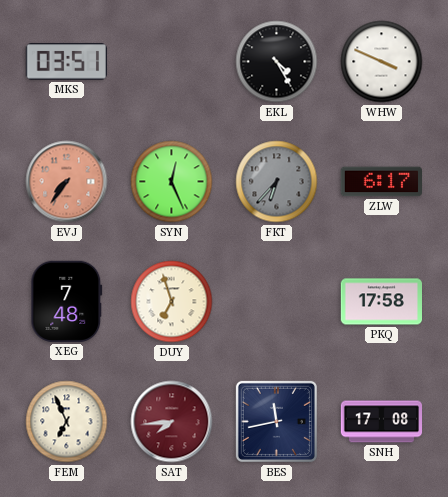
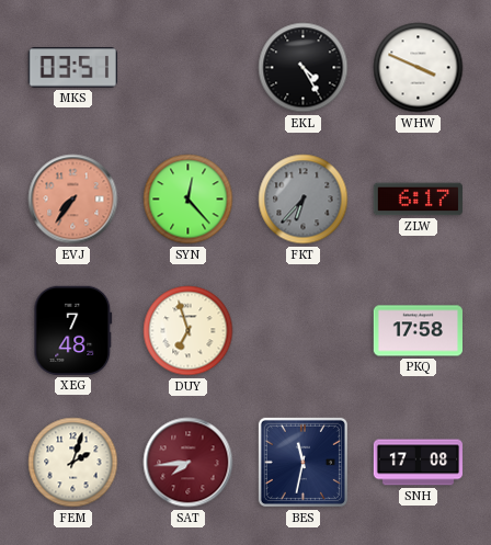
SYN: 12:26 -> 12:23 (189, 200)
FEM: 6:56 -> 2:03 (73, 463)
BES: 11:43 -> 11:32 (302, 462)
